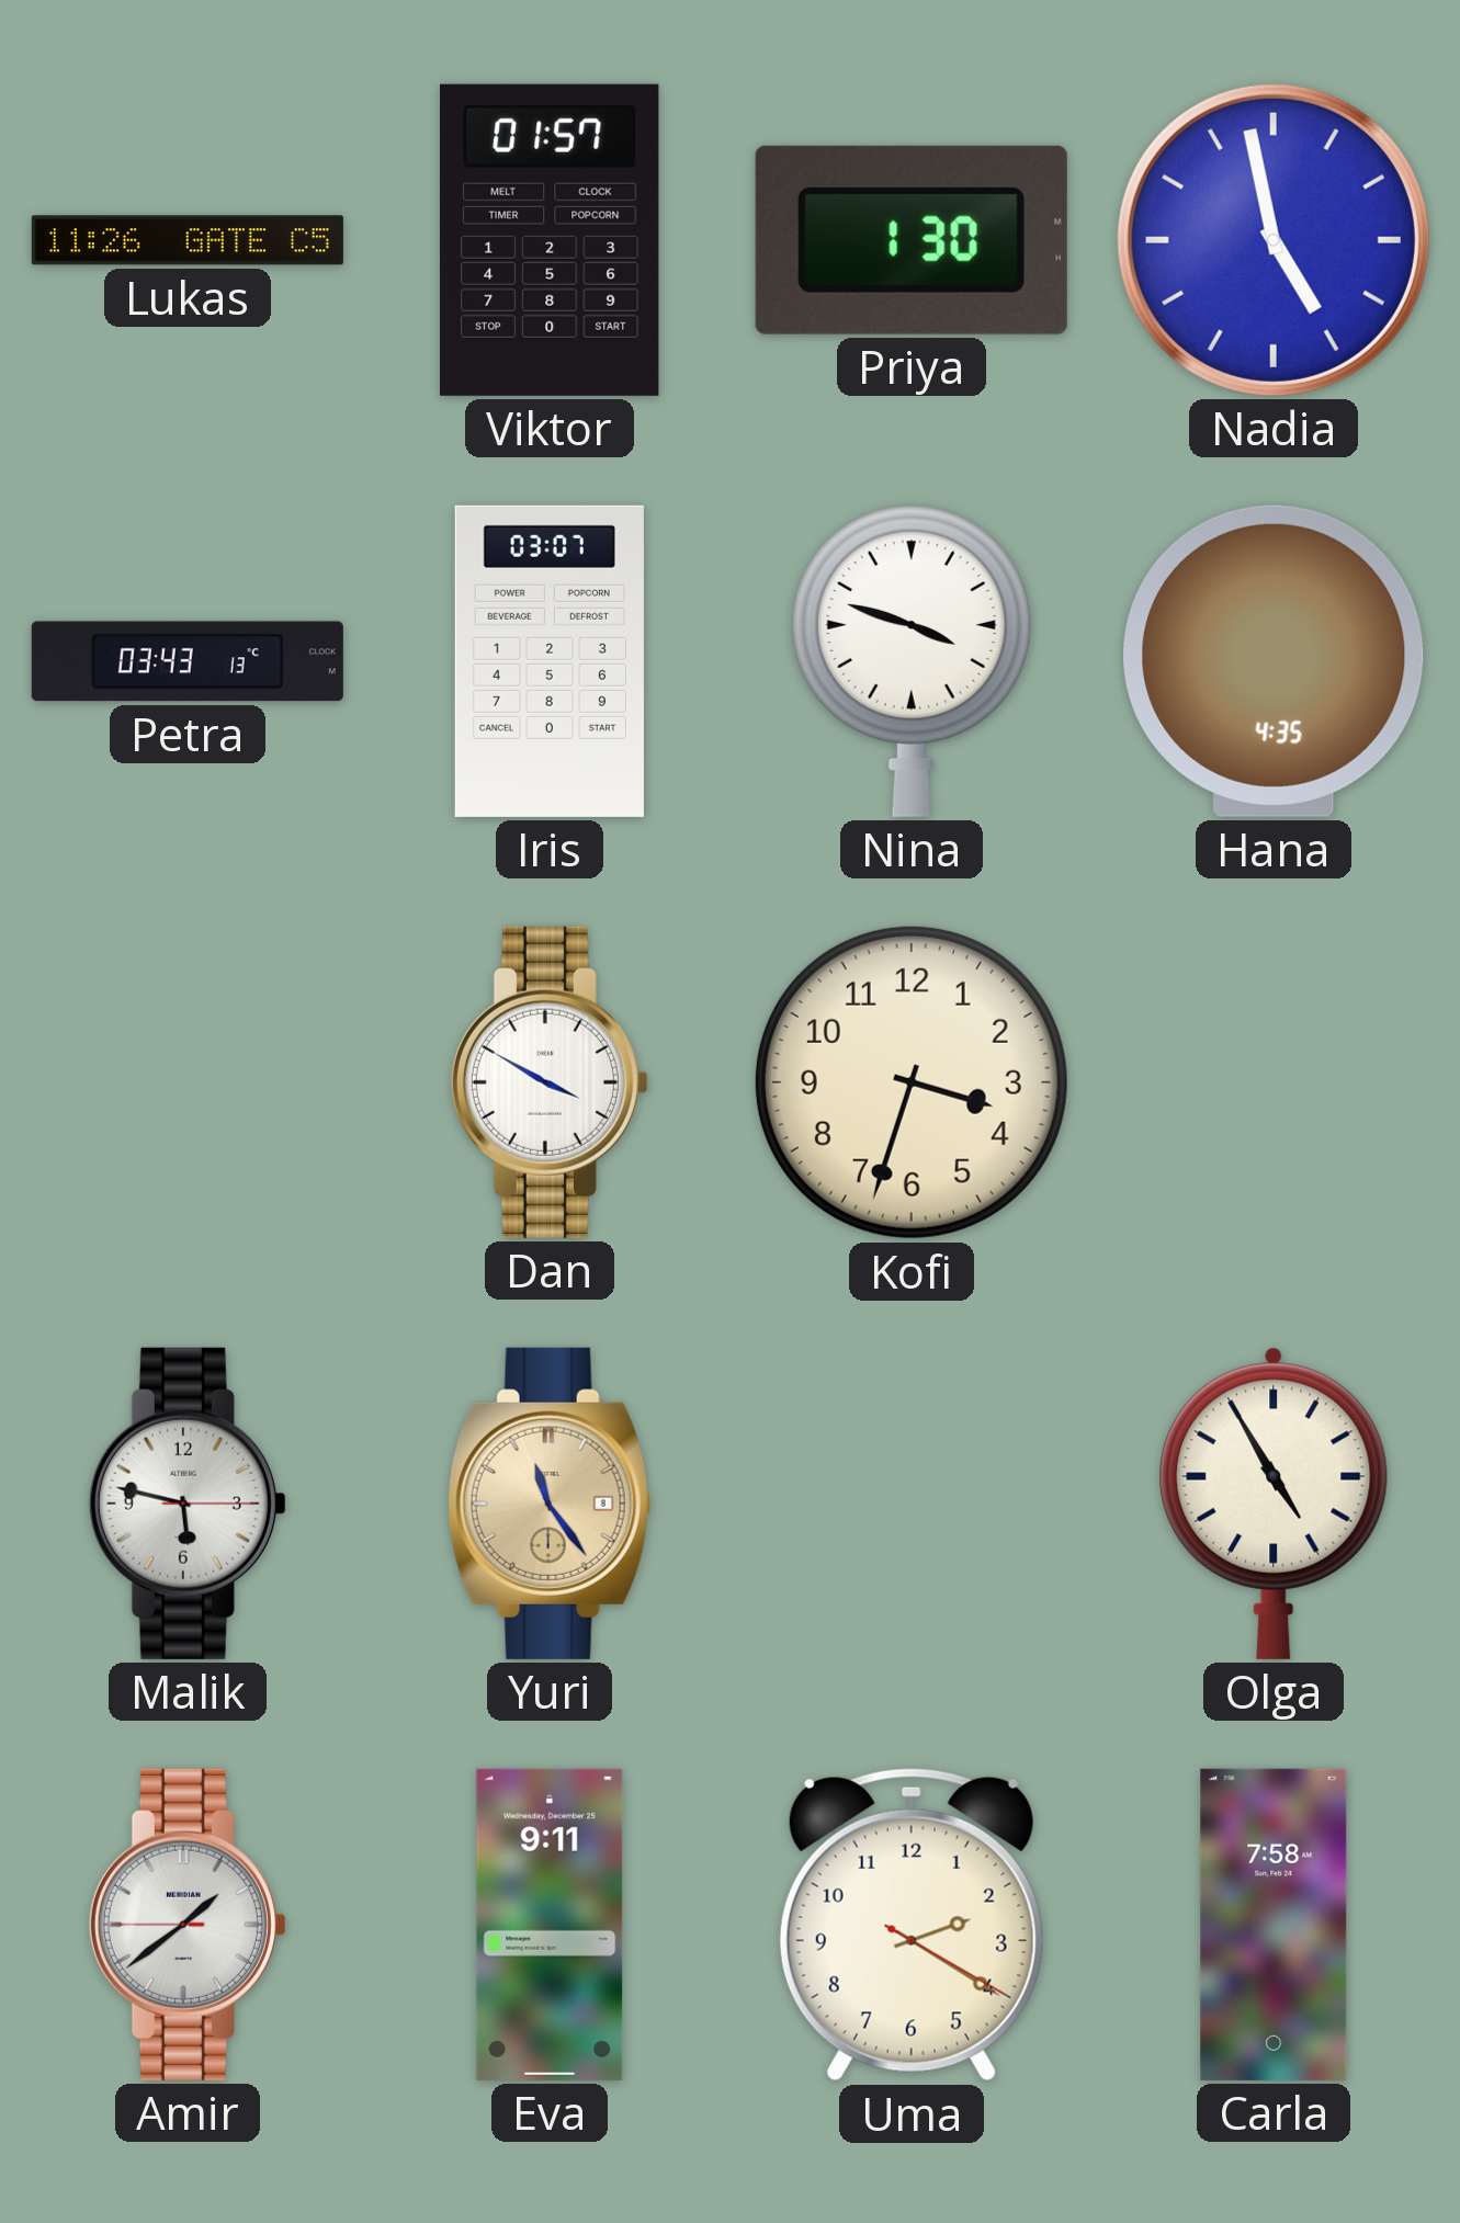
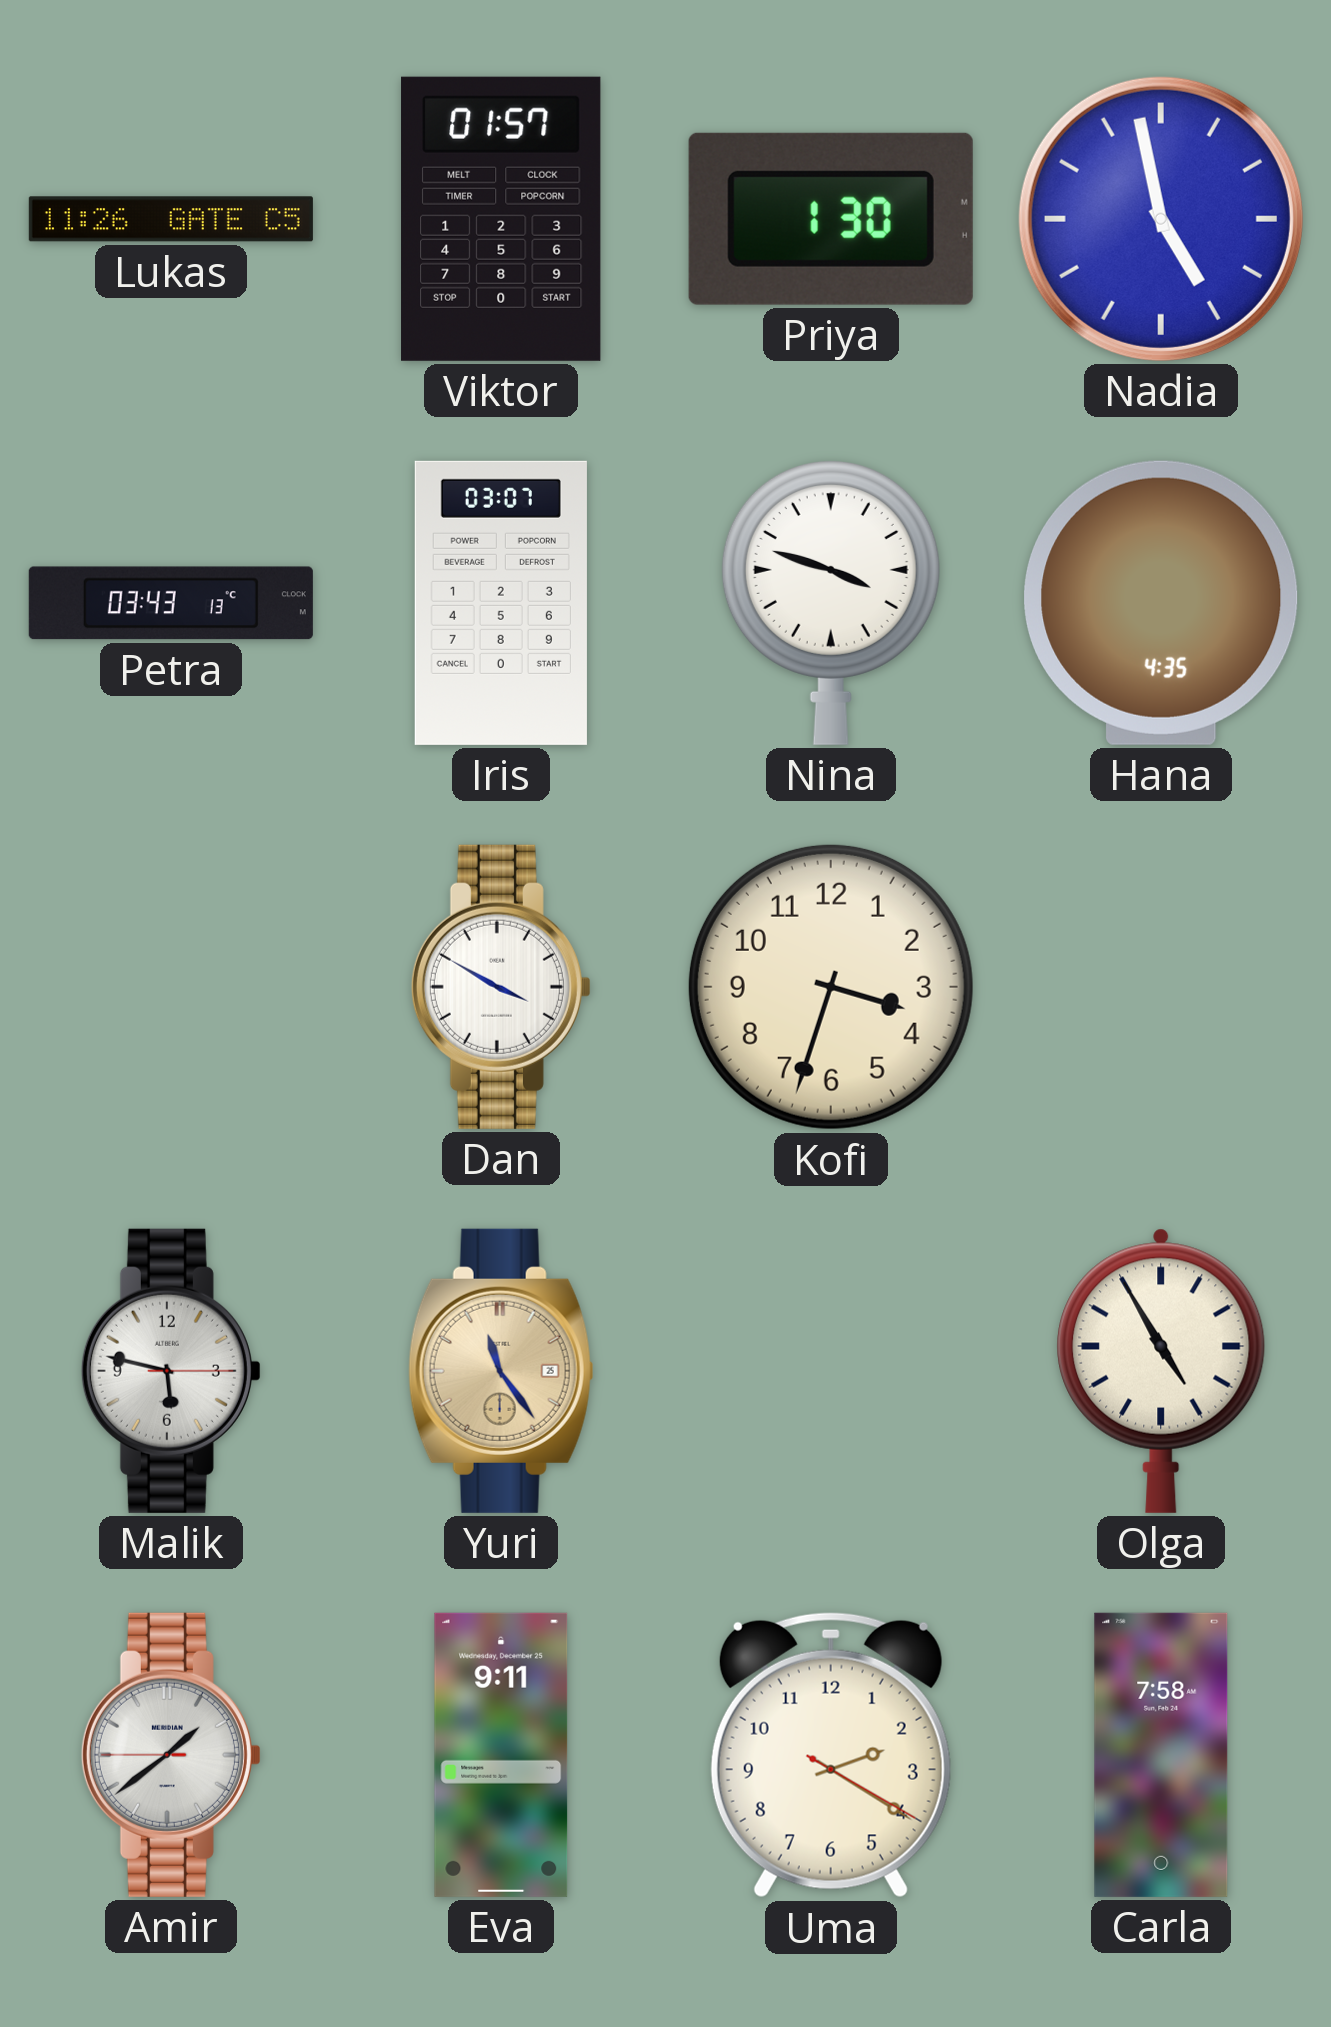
Yuri date: 8 -> 25 (501, 1371)
